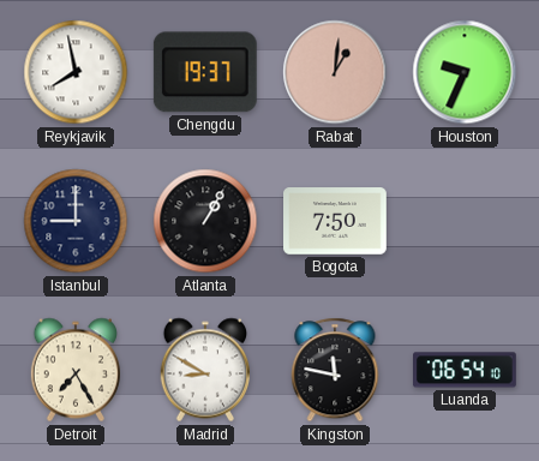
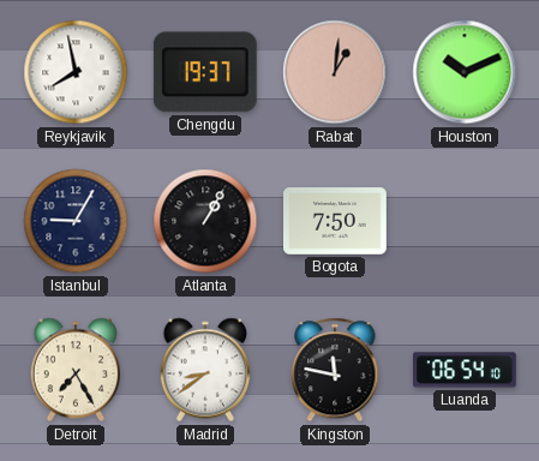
Houston: 9:34 -> 10:11 (465, 72)
Istanbul: 9:00 -> 9:05 (76, 221)
Madrid: 8:50 -> 8:39 (204, 370)
